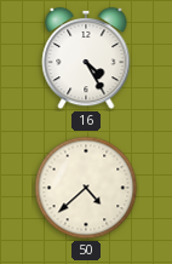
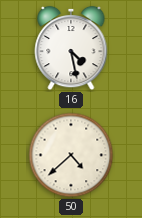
16: 4:25 -> 4:28 (71, 48)
